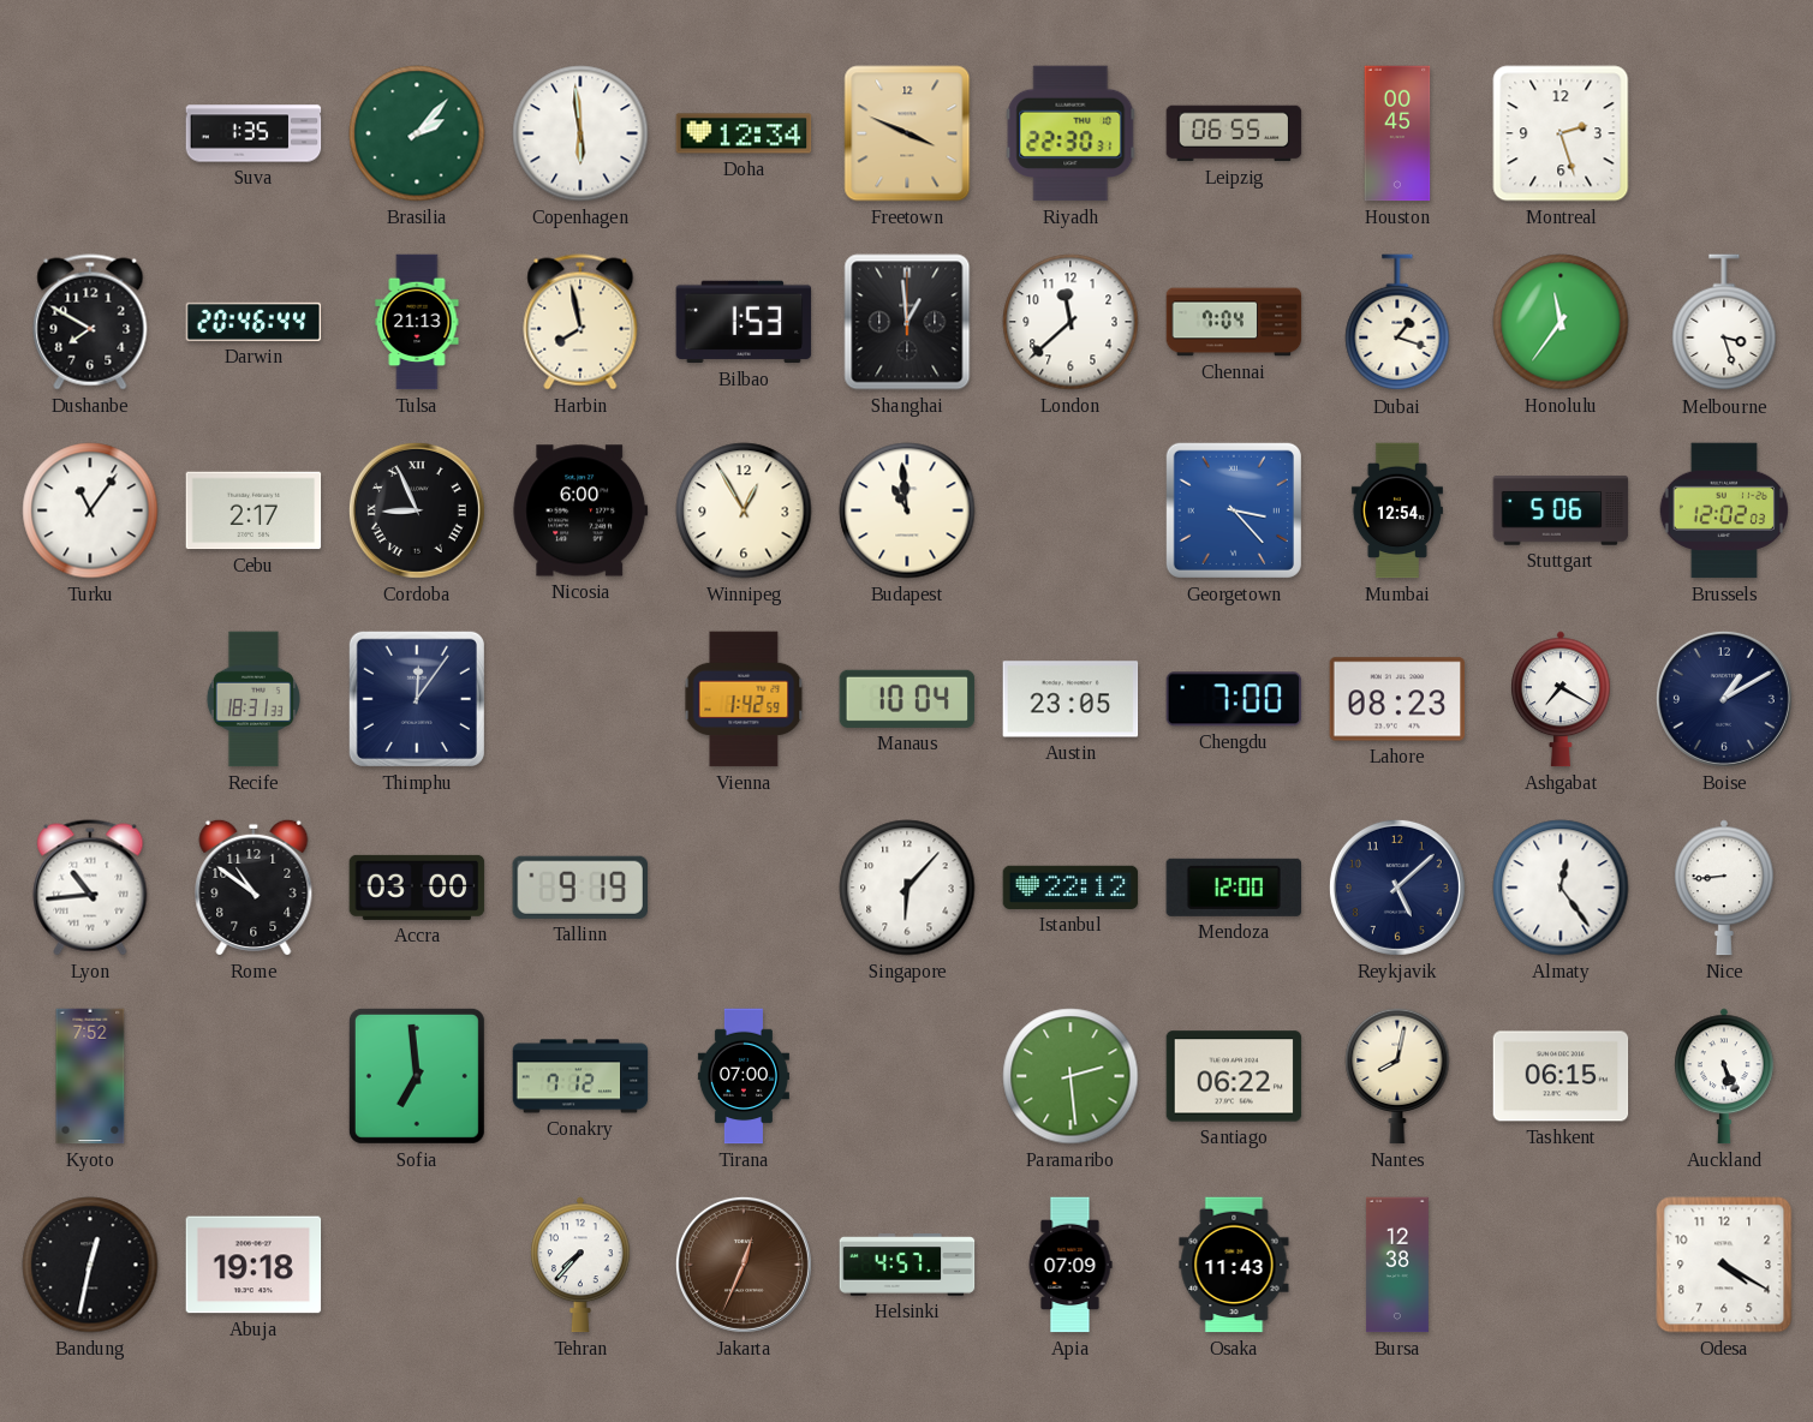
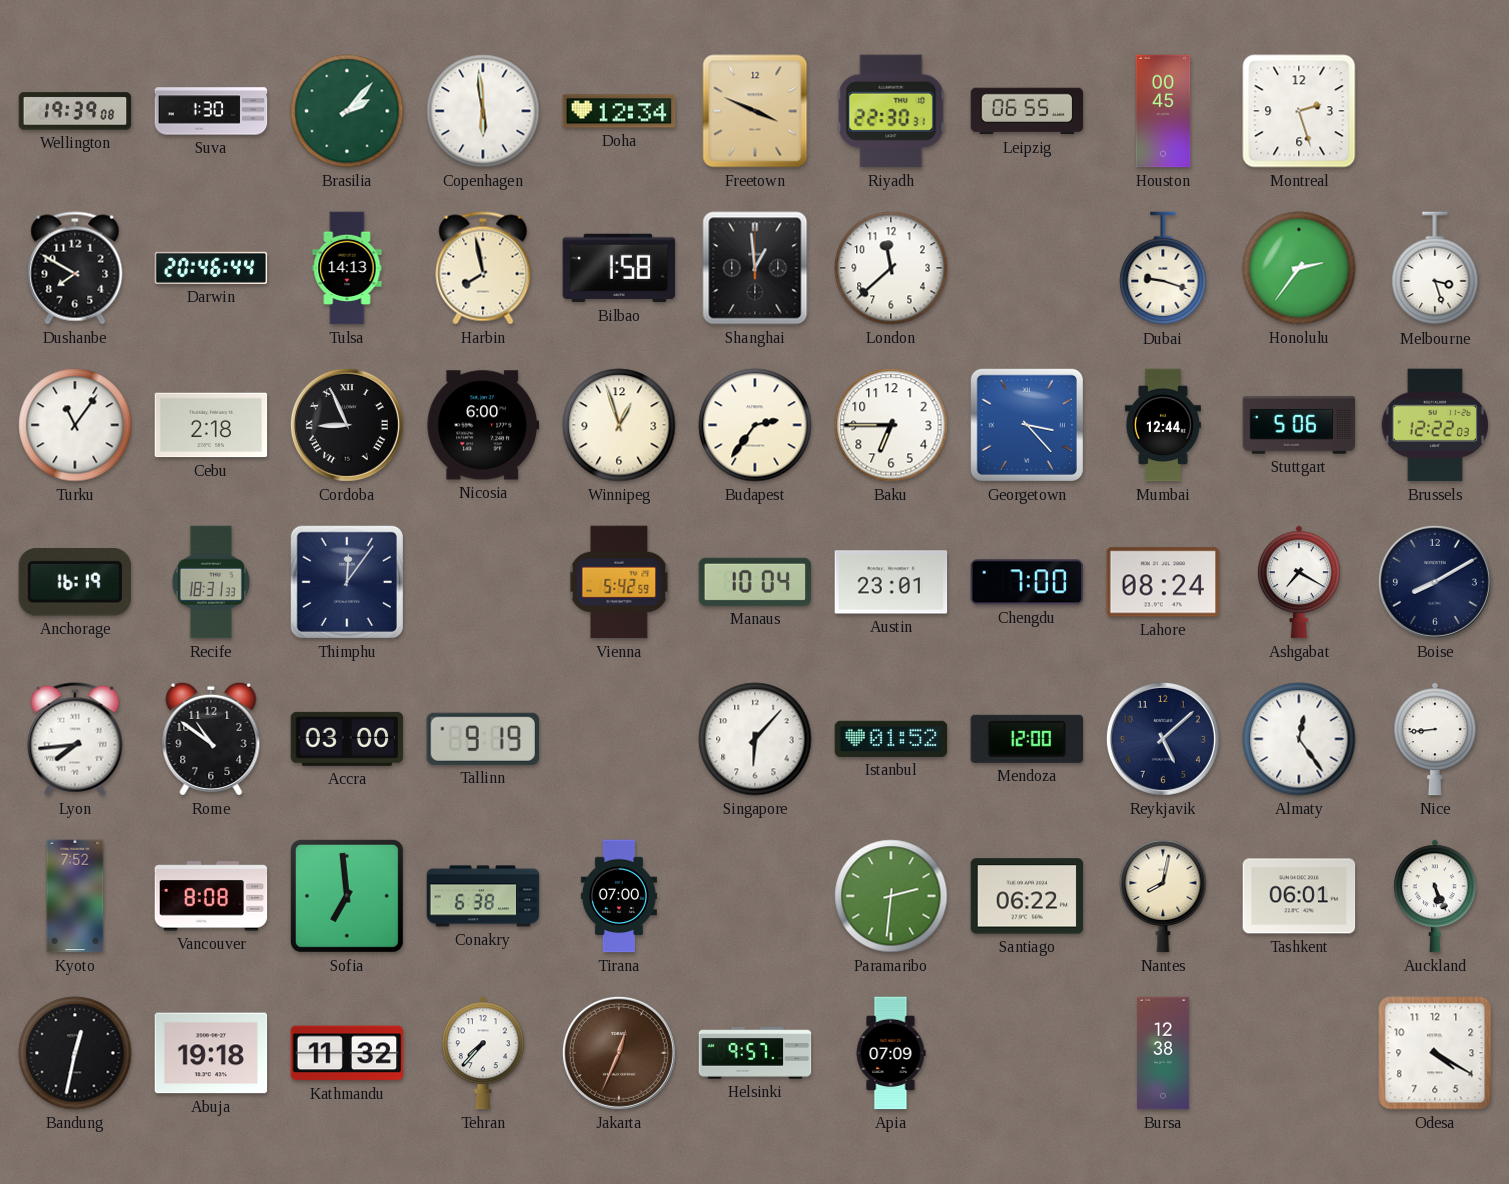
Wellington: none -> 19:39 (75, 111)
Suva: 1:35 -> 1:30 (211, 111)
Tulsa: 21:13 -> 14:13 (347, 268)
Bilbao: 1:53 -> 1:58 (619, 268)
Chennai: 7:04 -> none (1234, 322)
Dubai: 1:18 -> 9:18 (1163, 269)
Honolulu: 11:36 -> 2:36 (1299, 268)
Cebu: 2:17 -> 2:18 (211, 425)
Winnipeg: 12:55 -> 12:57 (619, 425)
Budapest: 10:59 -> 2:36 (755, 425)
Baku: none -> 6:45 (891, 425)
Mumbai: 12:54 -> 12:44 (1163, 425)
Brussels: 12:02 -> 12:22 (1434, 425)
Anchorage: none -> 16:19 (75, 583)
Vienna: 1:42 -> 5:42 (619, 582)
Austin: 23:05 -> 23:01 (891, 582)
Lahore: 08:23 -> 08:24 (1163, 582)
Boise: 1:10 -> 8:10 (1435, 582)
Lyon: 10:44 -> 7:44 (75, 739)
Istanbul: 22:12 -> 01:52 (891, 739)
Vancouver: none -> 8:08 (211, 896)
Conakry: 7:12 -> 6:38 (483, 896)
Paramaribo: 2:29 -> 2:31 (891, 896)
Tashkent: 06:15 -> 06:01 (1299, 896)
Kathmandu: none -> 11:32 (347, 1053)
Helsinki: 4:57 -> 9:57 (755, 1053)
Osaka: 11:43 -> none (1234, 1265)
